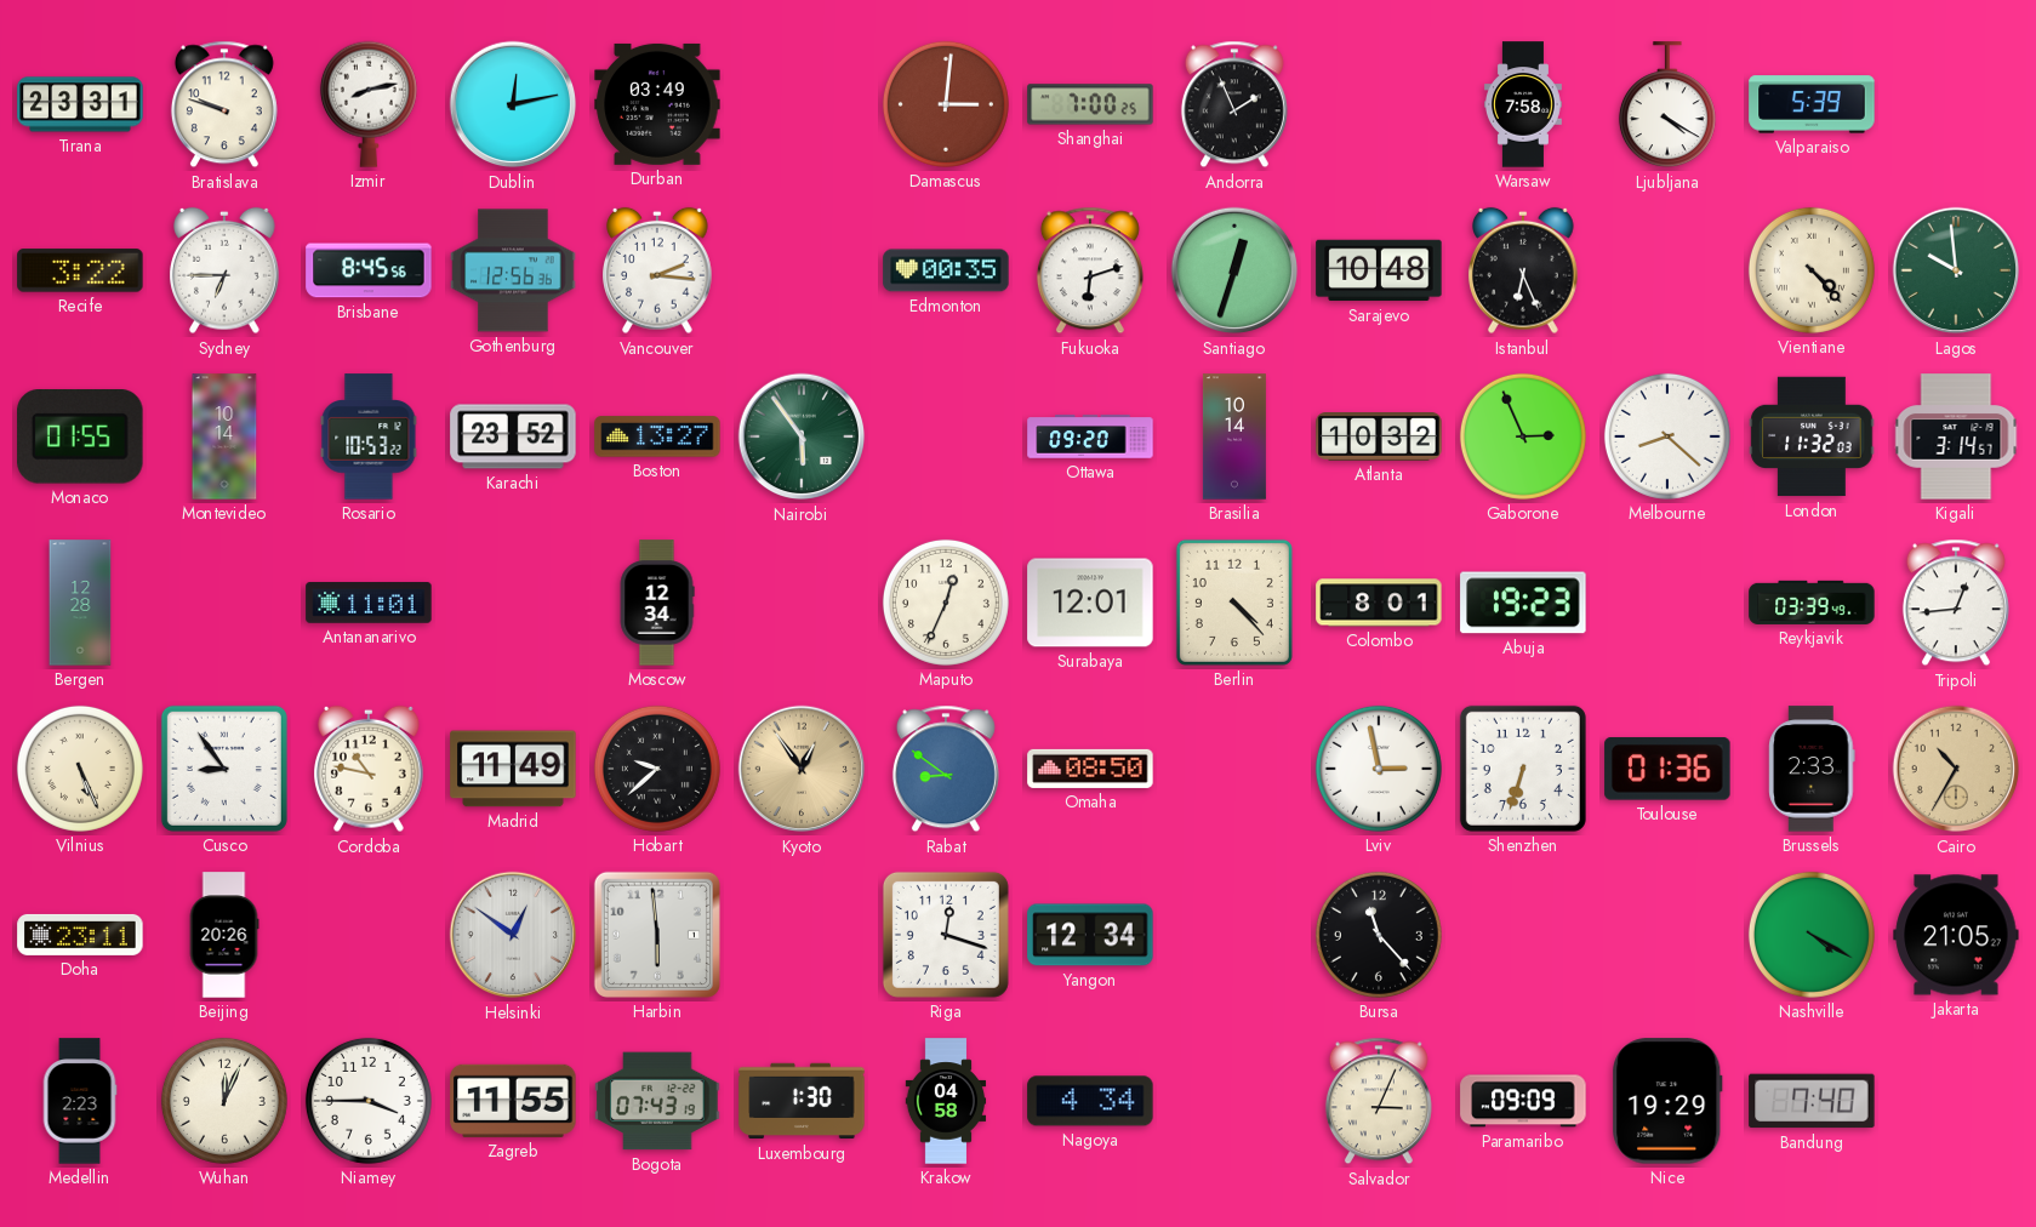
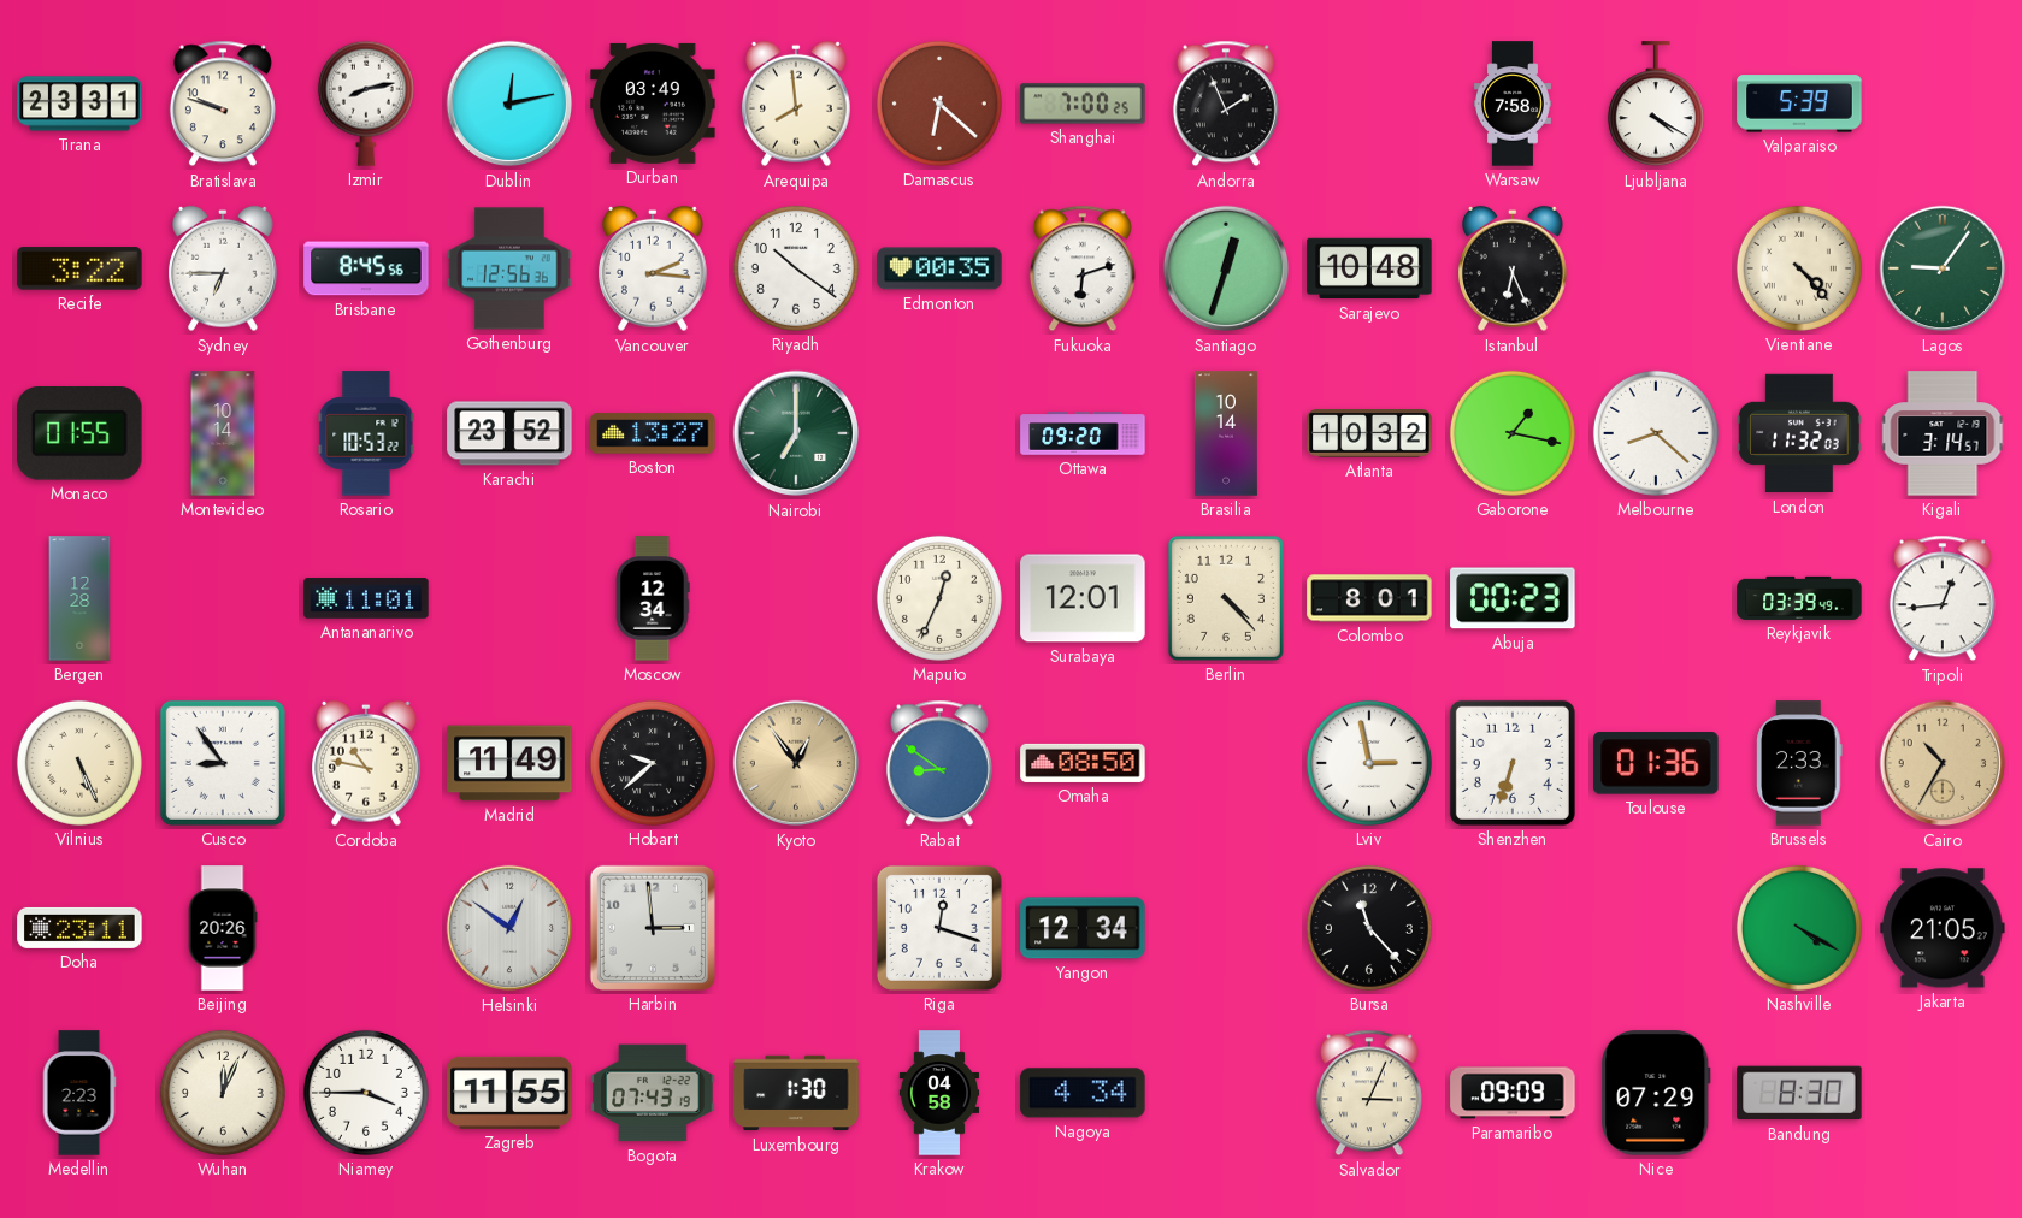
Arequipa: none -> 7:59 (797, 104)
Damascus: 3:01 -> 6:22 (939, 104)
Riyadh: none -> 10:21 (796, 268)
Lagos: 9:59 -> 9:06 (1943, 268)
Nairobi: 5:54 -> 7:00 (796, 433)
Gaborone: 2:56 -> 1:17 (1513, 433)
Abuja: 19:23 -> 00:23 (1513, 598)
Harbin: 5:59 -> 2:59 (653, 928)
Nice: 19:29 -> 07:29 (1656, 1093)
Bandung: 7:40 -> 8:30 (1799, 1093)
